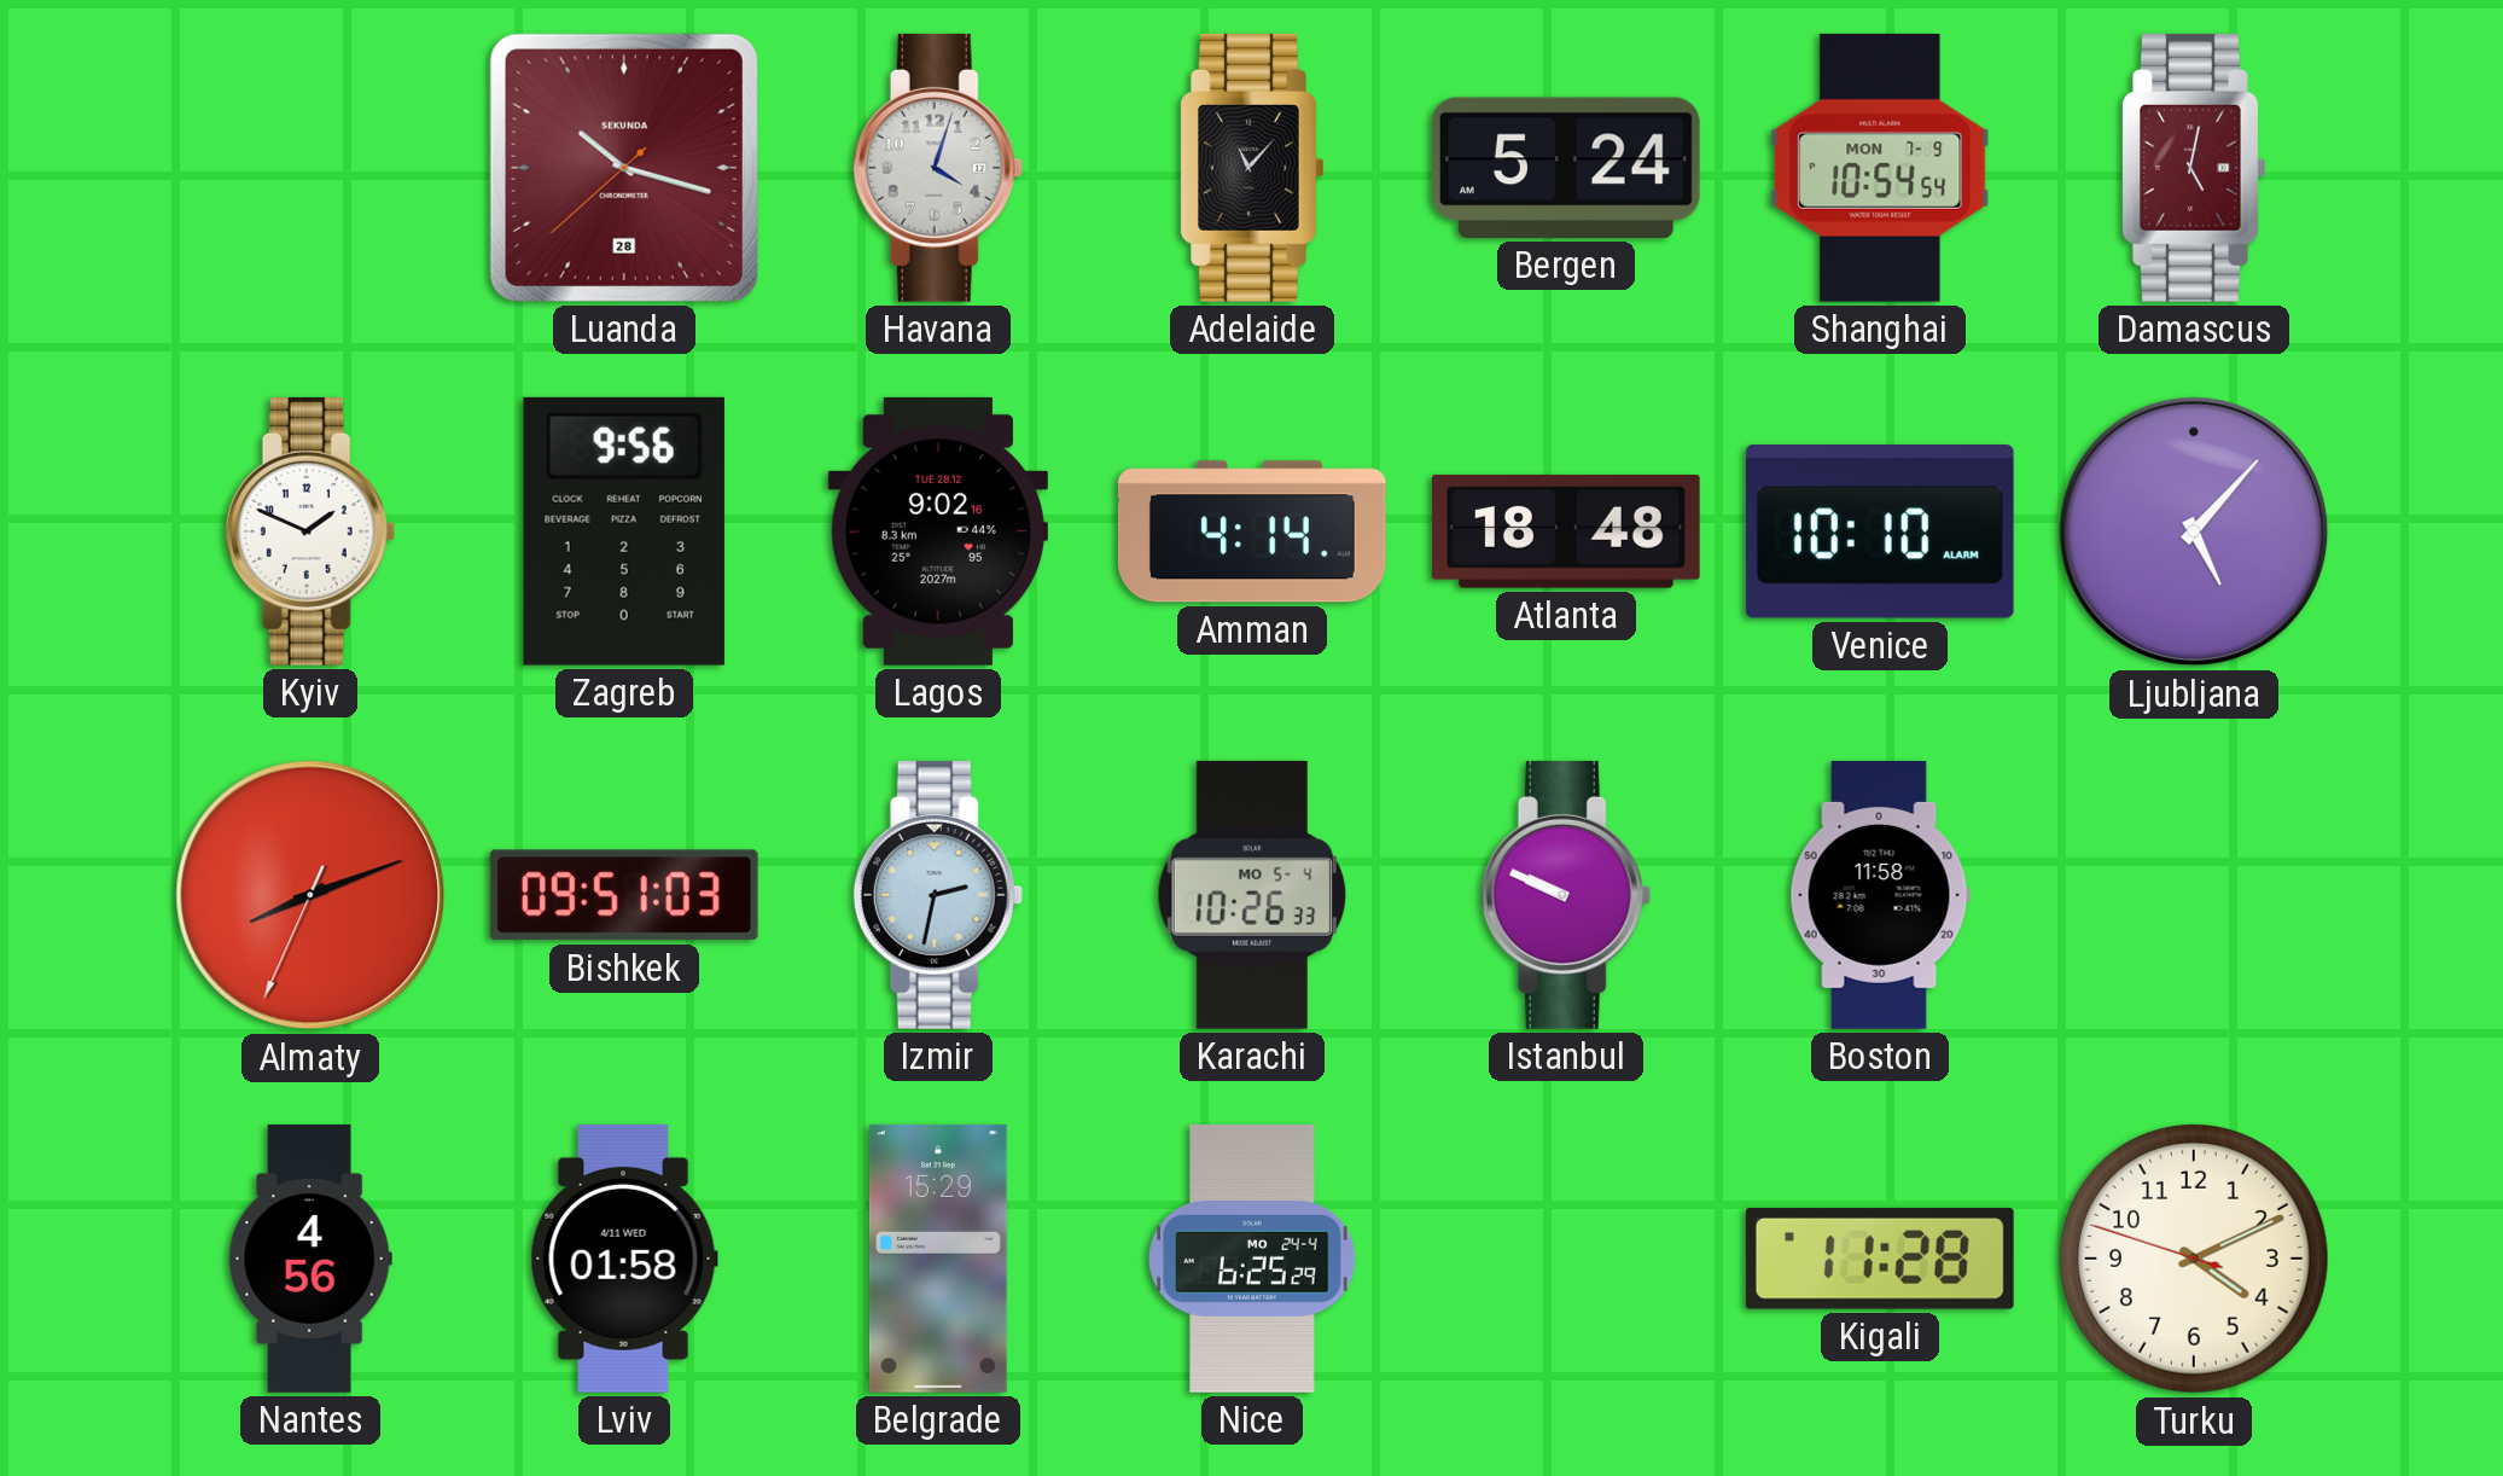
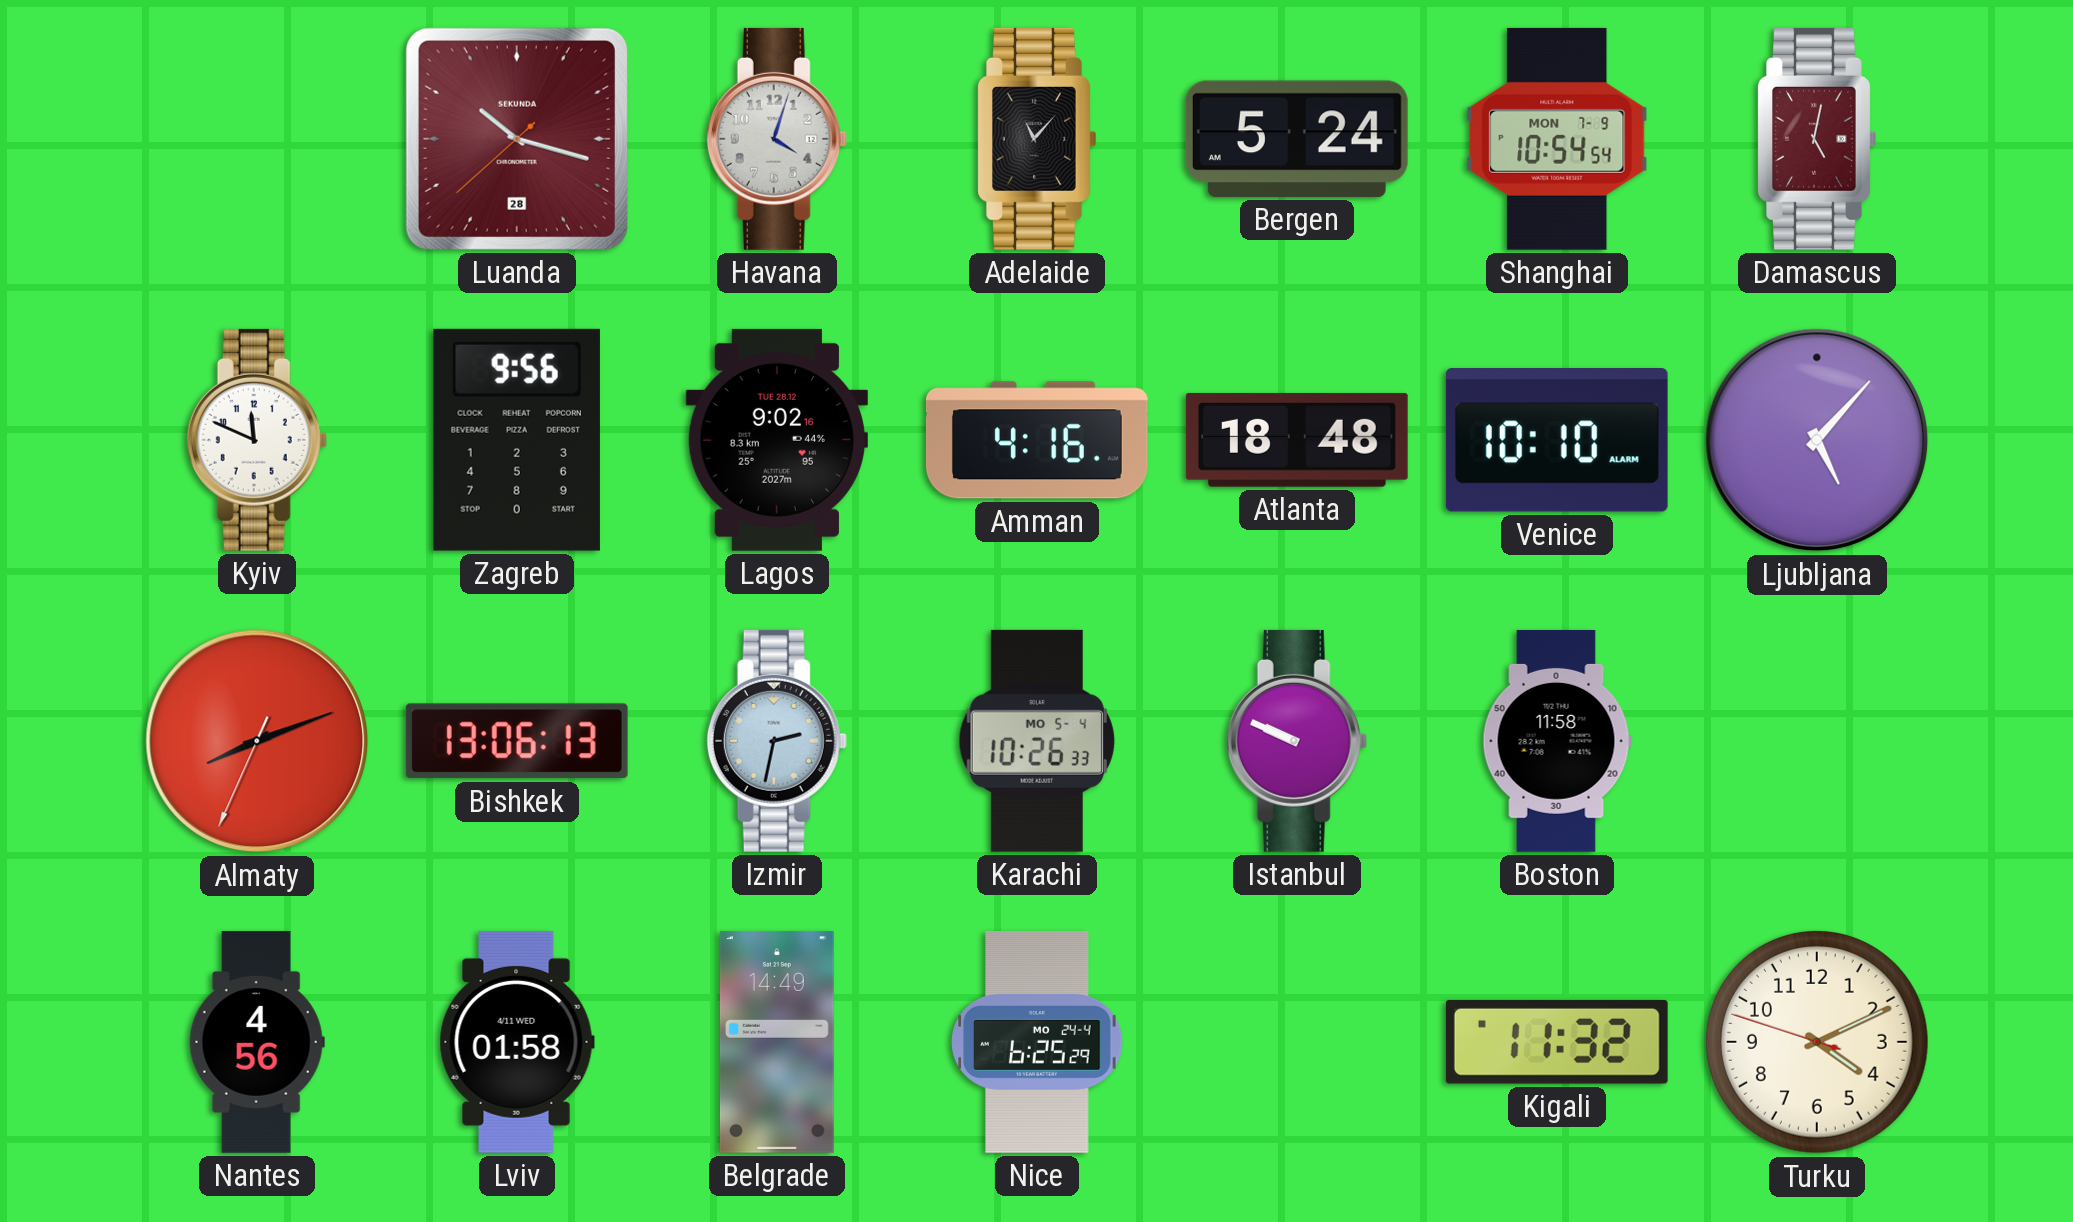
Kyiv: 1:49 -> 11:49 (257, 440)
Amman: 4:14 -> 4:16 (1037, 440)
Bishkek: 09:51 -> 13:06 (517, 741)
Belgrade: 15:29 -> 14:49 (777, 1042)
Kigali: 11:28 -> 11:32 (1557, 1042)
